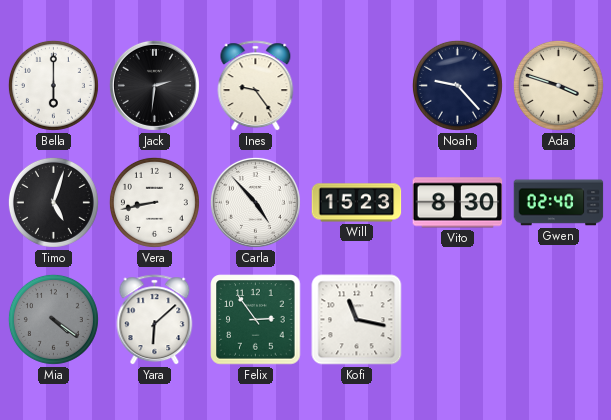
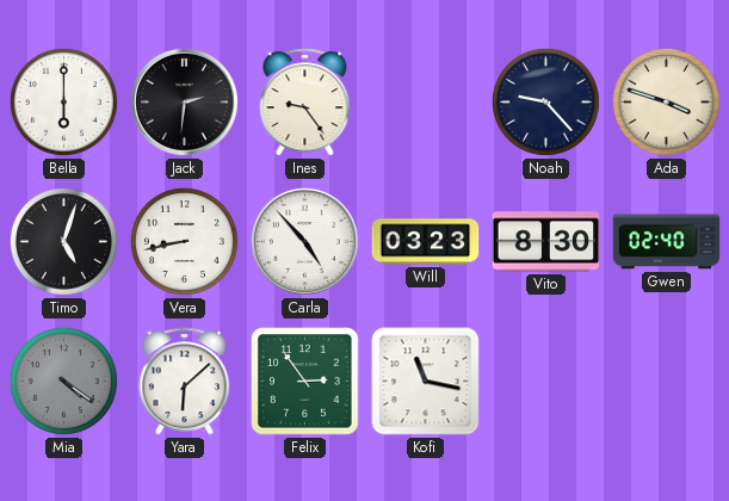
Will: 15:23 -> 03:23 (426, 242)
